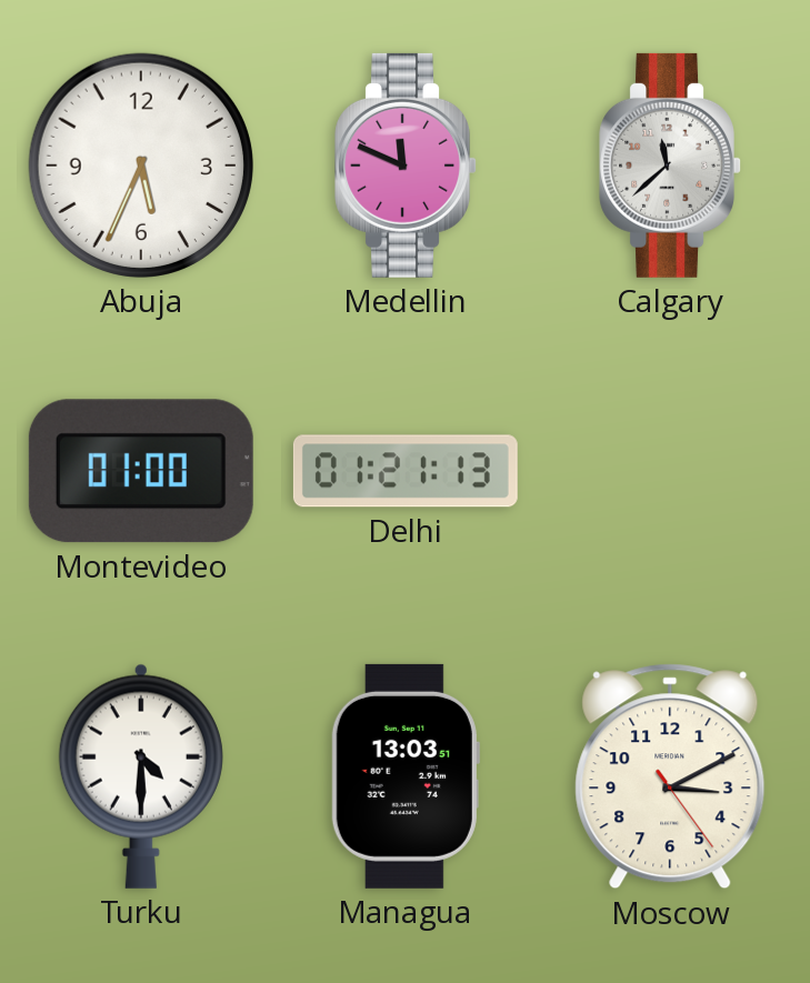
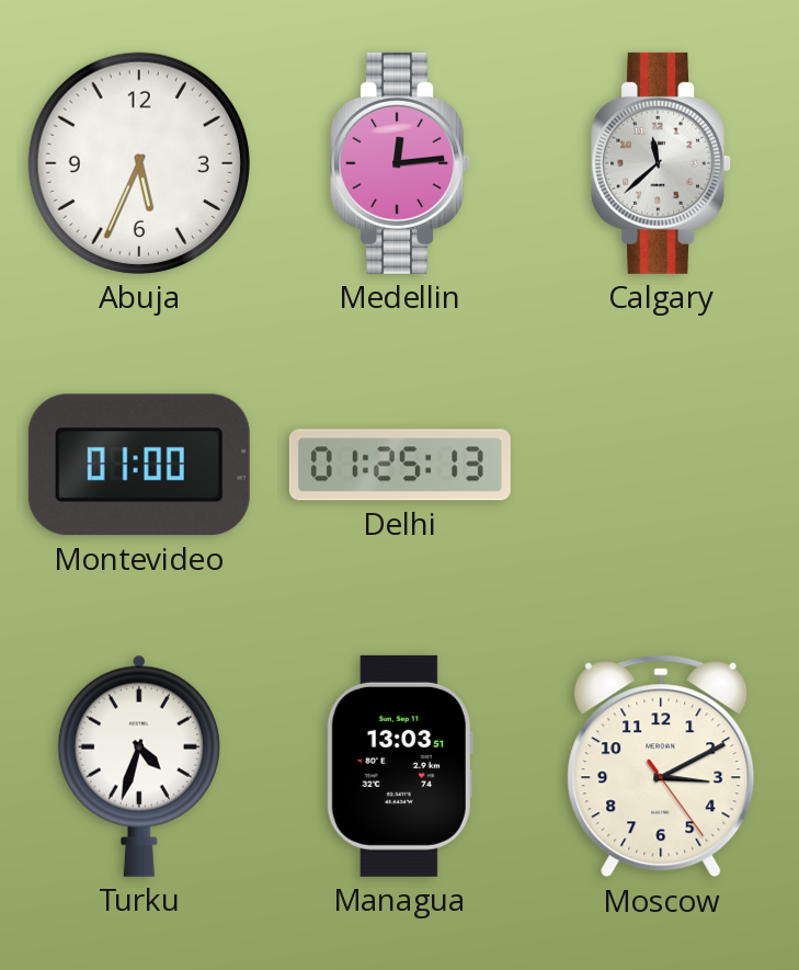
Medellin: 11:49 -> 12:14 (400, 163)
Delhi: 01:21 -> 01:25 (400, 465)
Turku: 4:30 -> 4:33 (139, 766)
